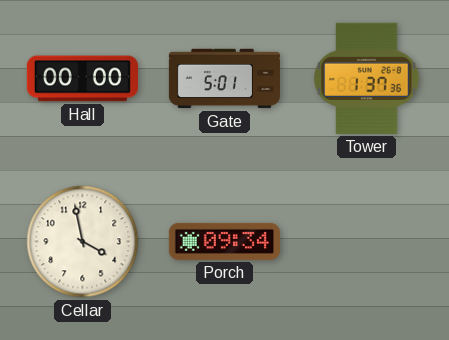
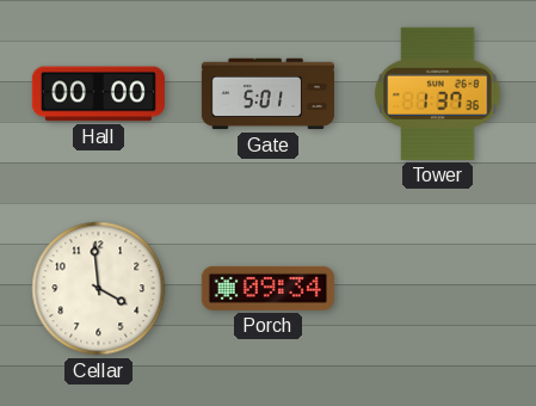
Cellar: 3:58 -> 3:59 (99, 289)
